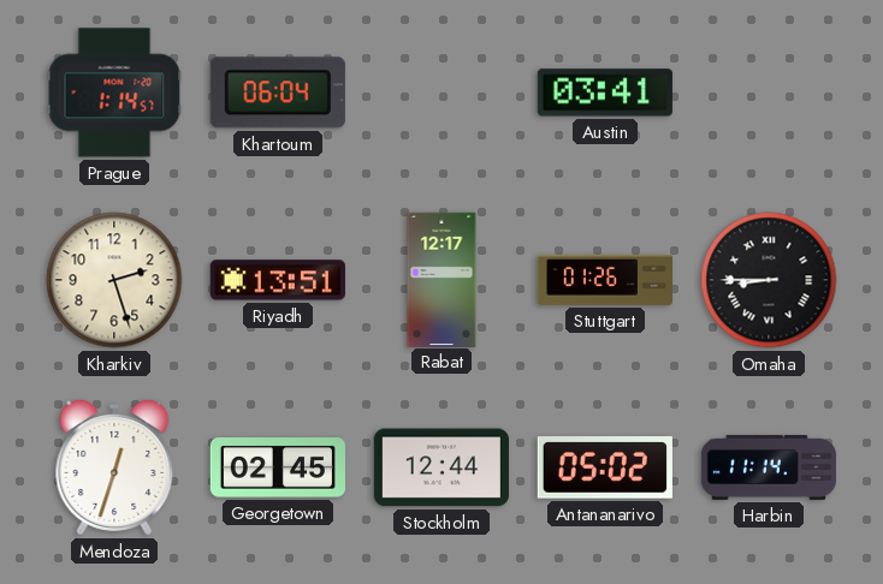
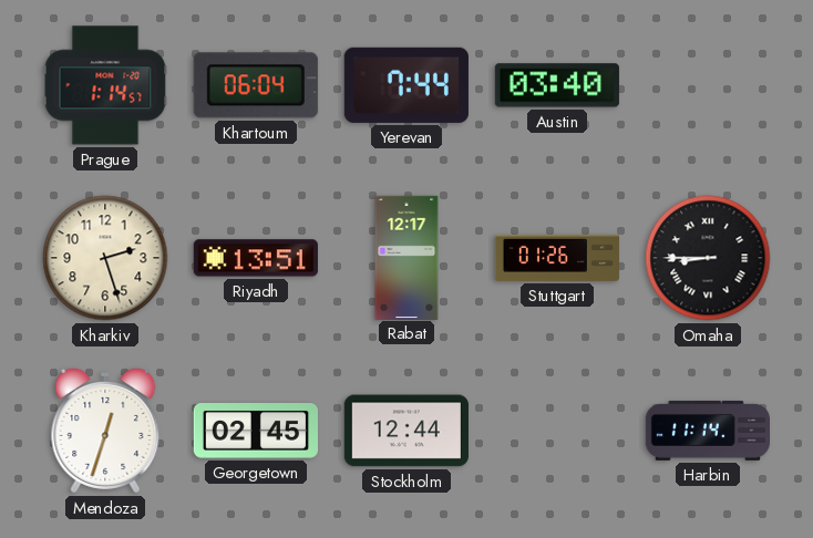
Yerevan: none -> 7:44 (406, 85)
Austin: 03:41 -> 03:40 (557, 85)
Antananarivo: 05:02 -> none (605, 467)
